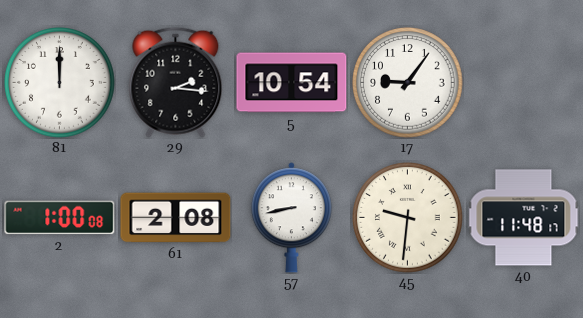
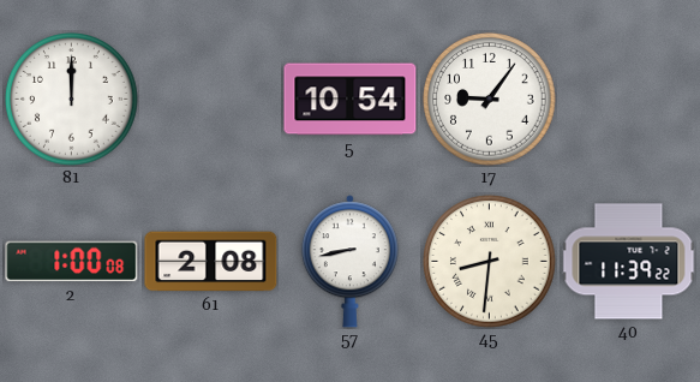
29: 2:16 -> none (176, 82)
45: 9:31 -> 8:31 (490, 262)
40: 11:48 -> 11:39 (629, 262)
